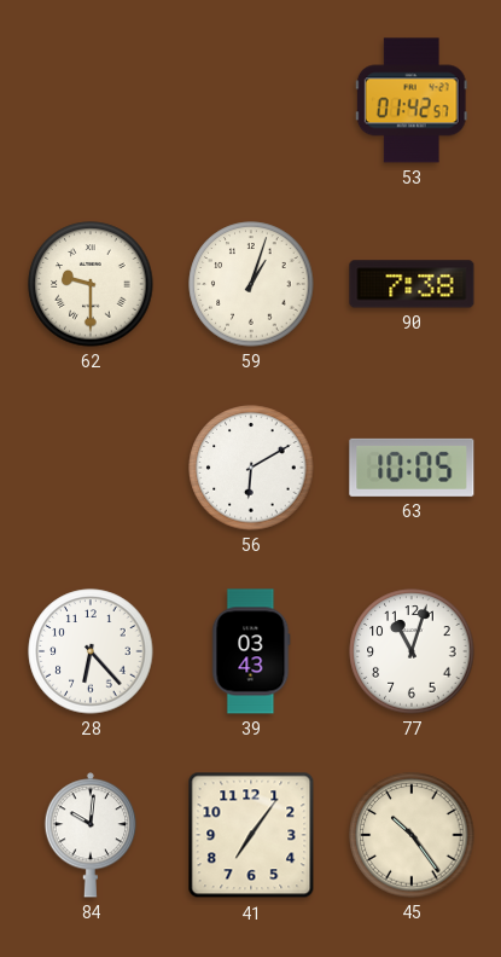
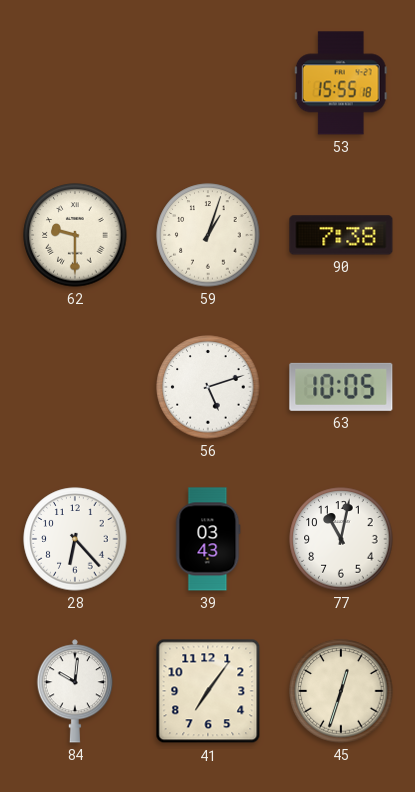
53: 01:42 -> 15:55 (341, 83)
56: 6:10 -> 5:12 (208, 387)
77: 11:03 -> 11:02 (341, 539)
45: 10:24 -> 12:33 (341, 691)
